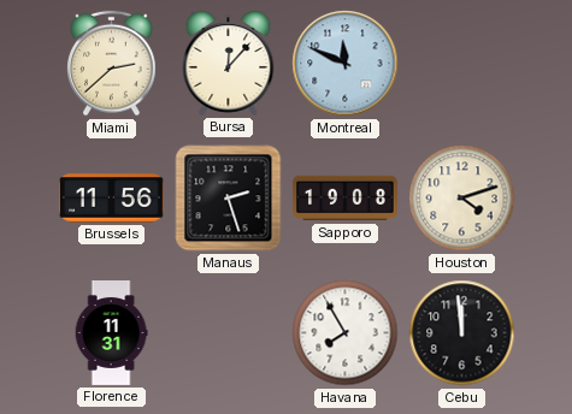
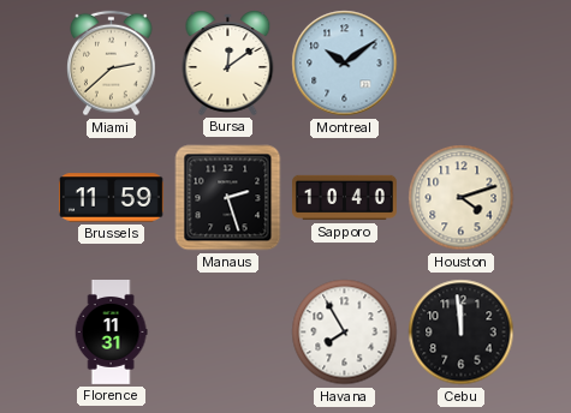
Bursa: 12:07 -> 12:09 (228, 62)
Montreal: 11:49 -> 10:09 (345, 64)
Brussels: 11:56 -> 11:59 (111, 198)
Sapporo: 19:08 -> 10:40 (345, 198)
